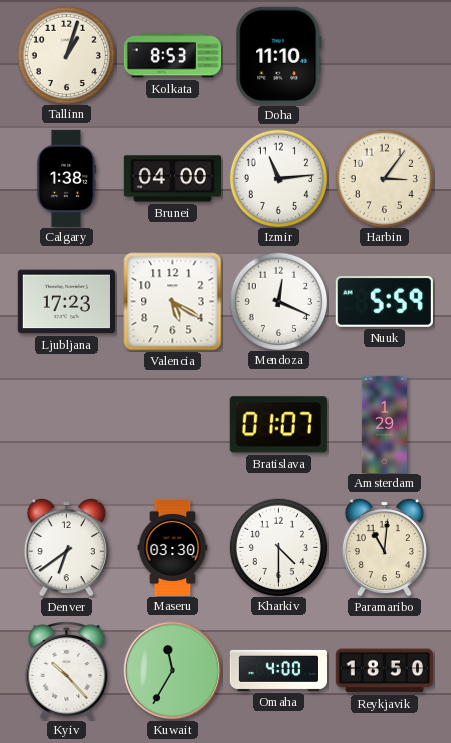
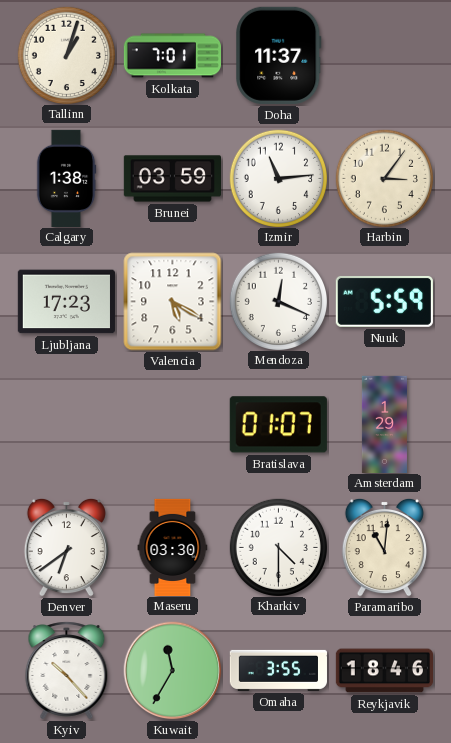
Kolkata: 8:53 -> 7:01 (172, 56)
Doha: 11:10 -> 11:37 (279, 55)
Brunei: 04:00 -> 03:59 (172, 179)
Omaha: 4:00 -> 3:55 (278, 670)
Reykjavik: 18:50 -> 18:46 (384, 671)
